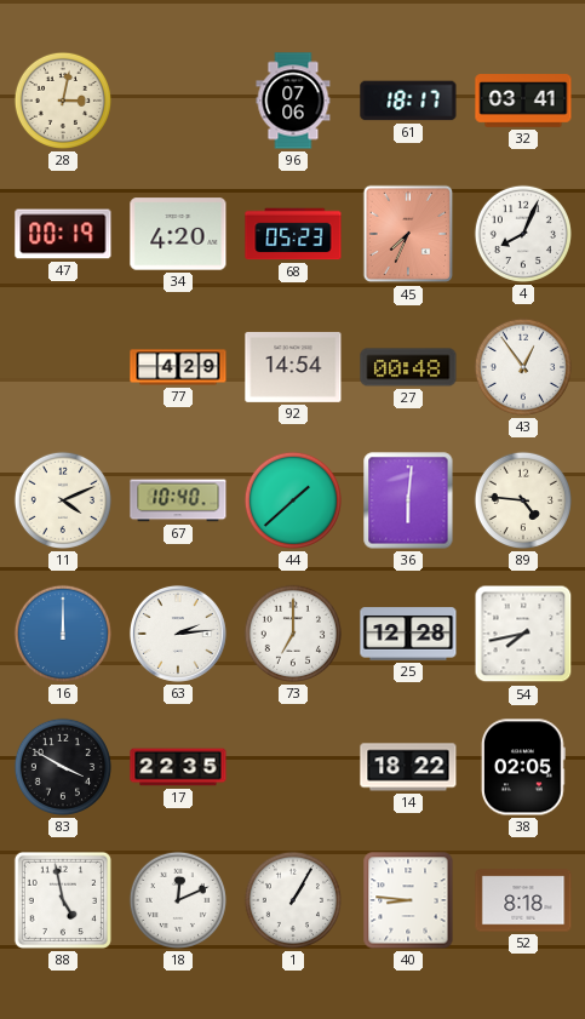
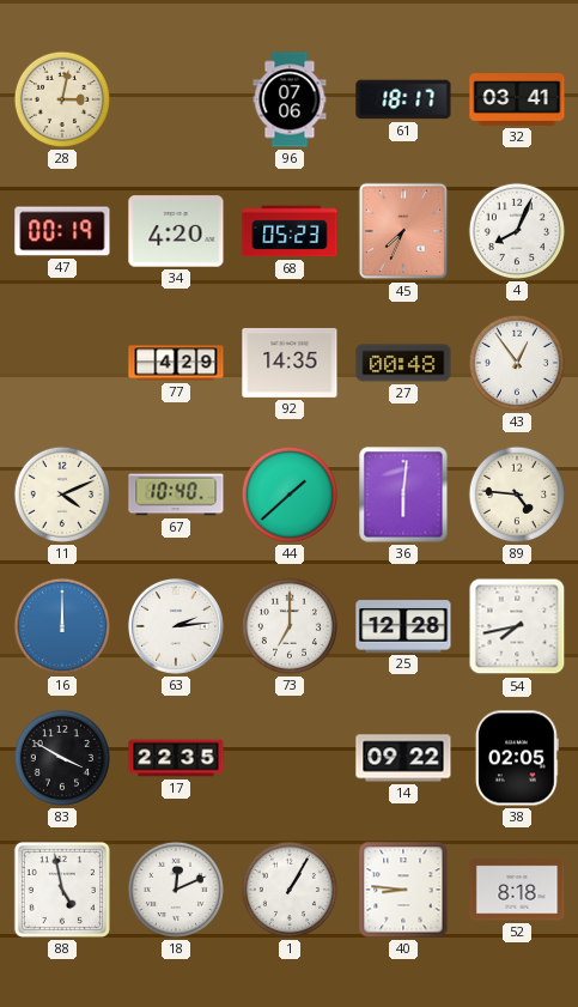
92: 14:54 -> 14:35 (290, 363)
14: 18:22 -> 09:22 (403, 758)
